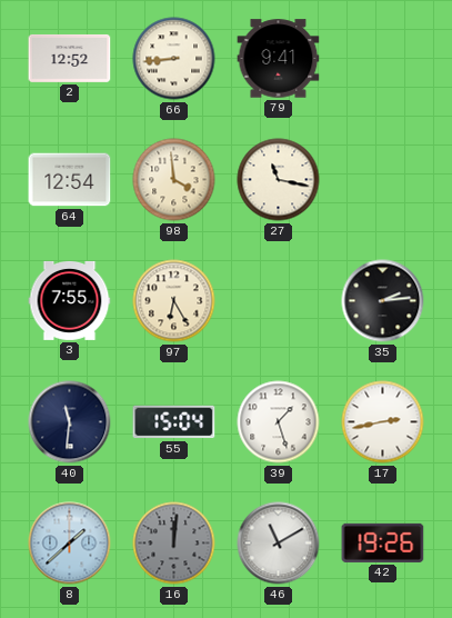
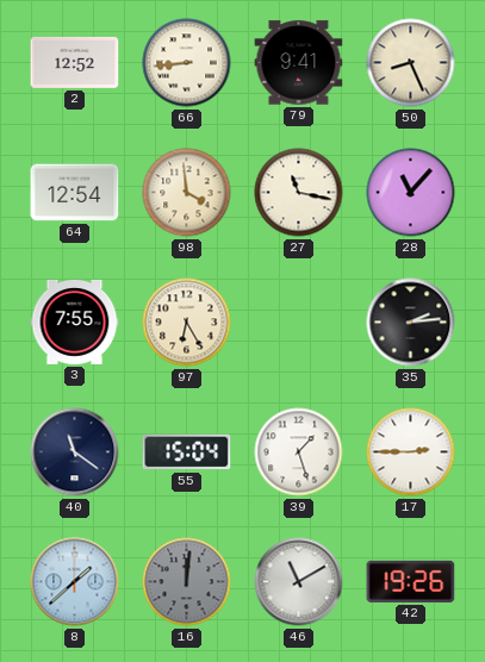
50: none -> 8:26 (411, 63)
28: none -> 11:07 (411, 193)
40: 11:31 -> 11:21 (75, 452)
17: 2:43 -> 2:45 (411, 452)
